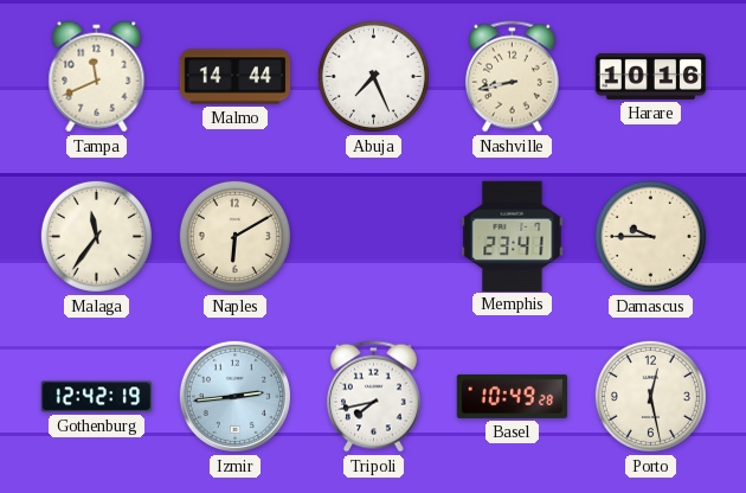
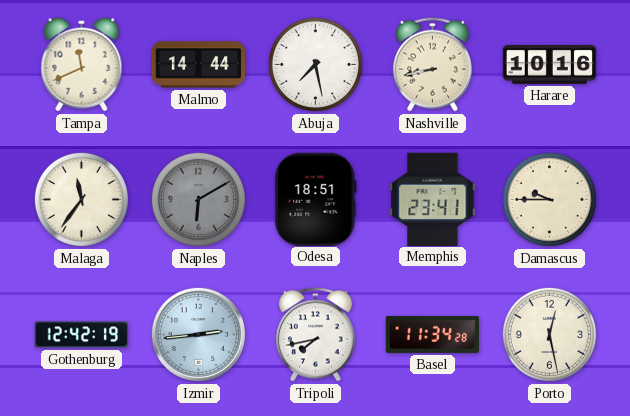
Abuja: 7:26 -> 7:28 (315, 64)
Naples dial: cream -> grey (198, 199)
Odesa: none -> 18:51 (316, 199)
Basel: 10:49 -> 11:34 (433, 334)
